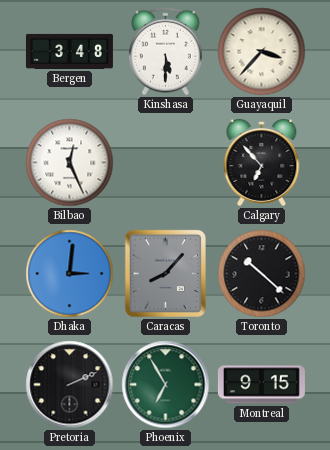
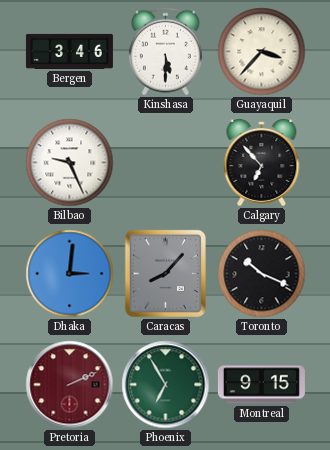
Bergen: 3:48 -> 3:46 (69, 51)
Bilbao: 12:26 -> 9:26 (70, 163)
Toronto: 10:22 -> 10:19 (262, 274)
Pretoria dial: black -> burgundy (70, 385)
